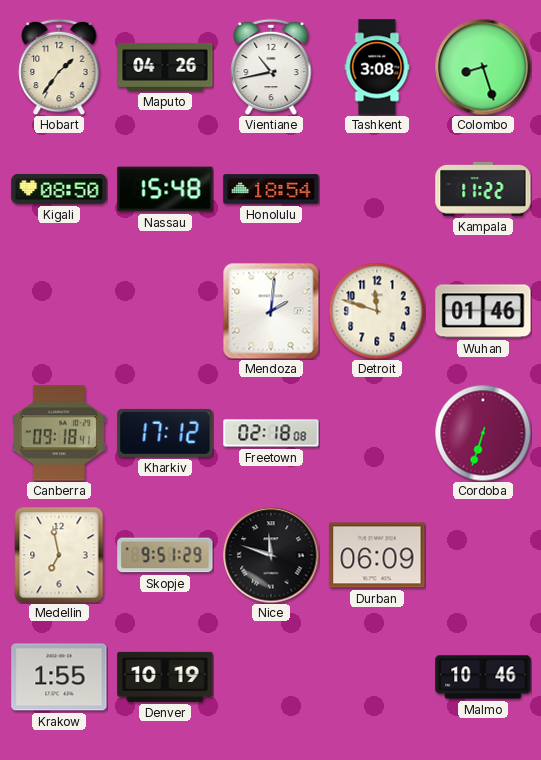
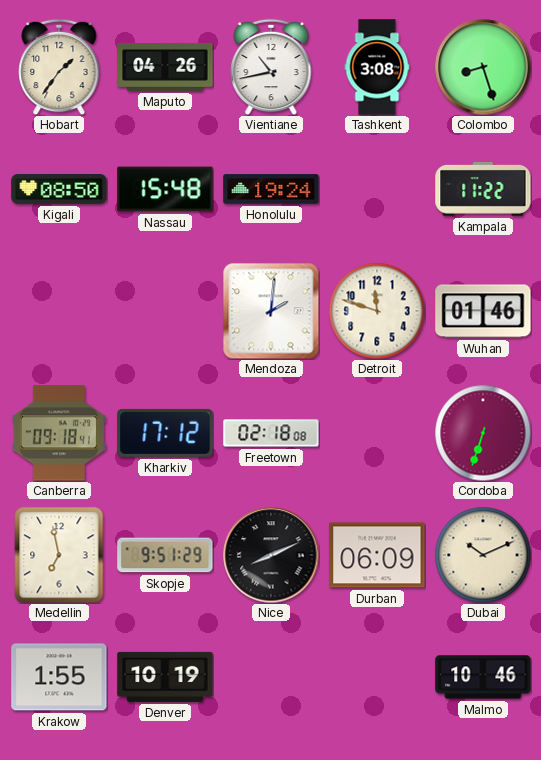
Honolulu: 18:54 -> 19:24 (271, 189)
Nice: 11:48 -> 8:11 (271, 555)
Dubai: none -> 10:11 (483, 555)
